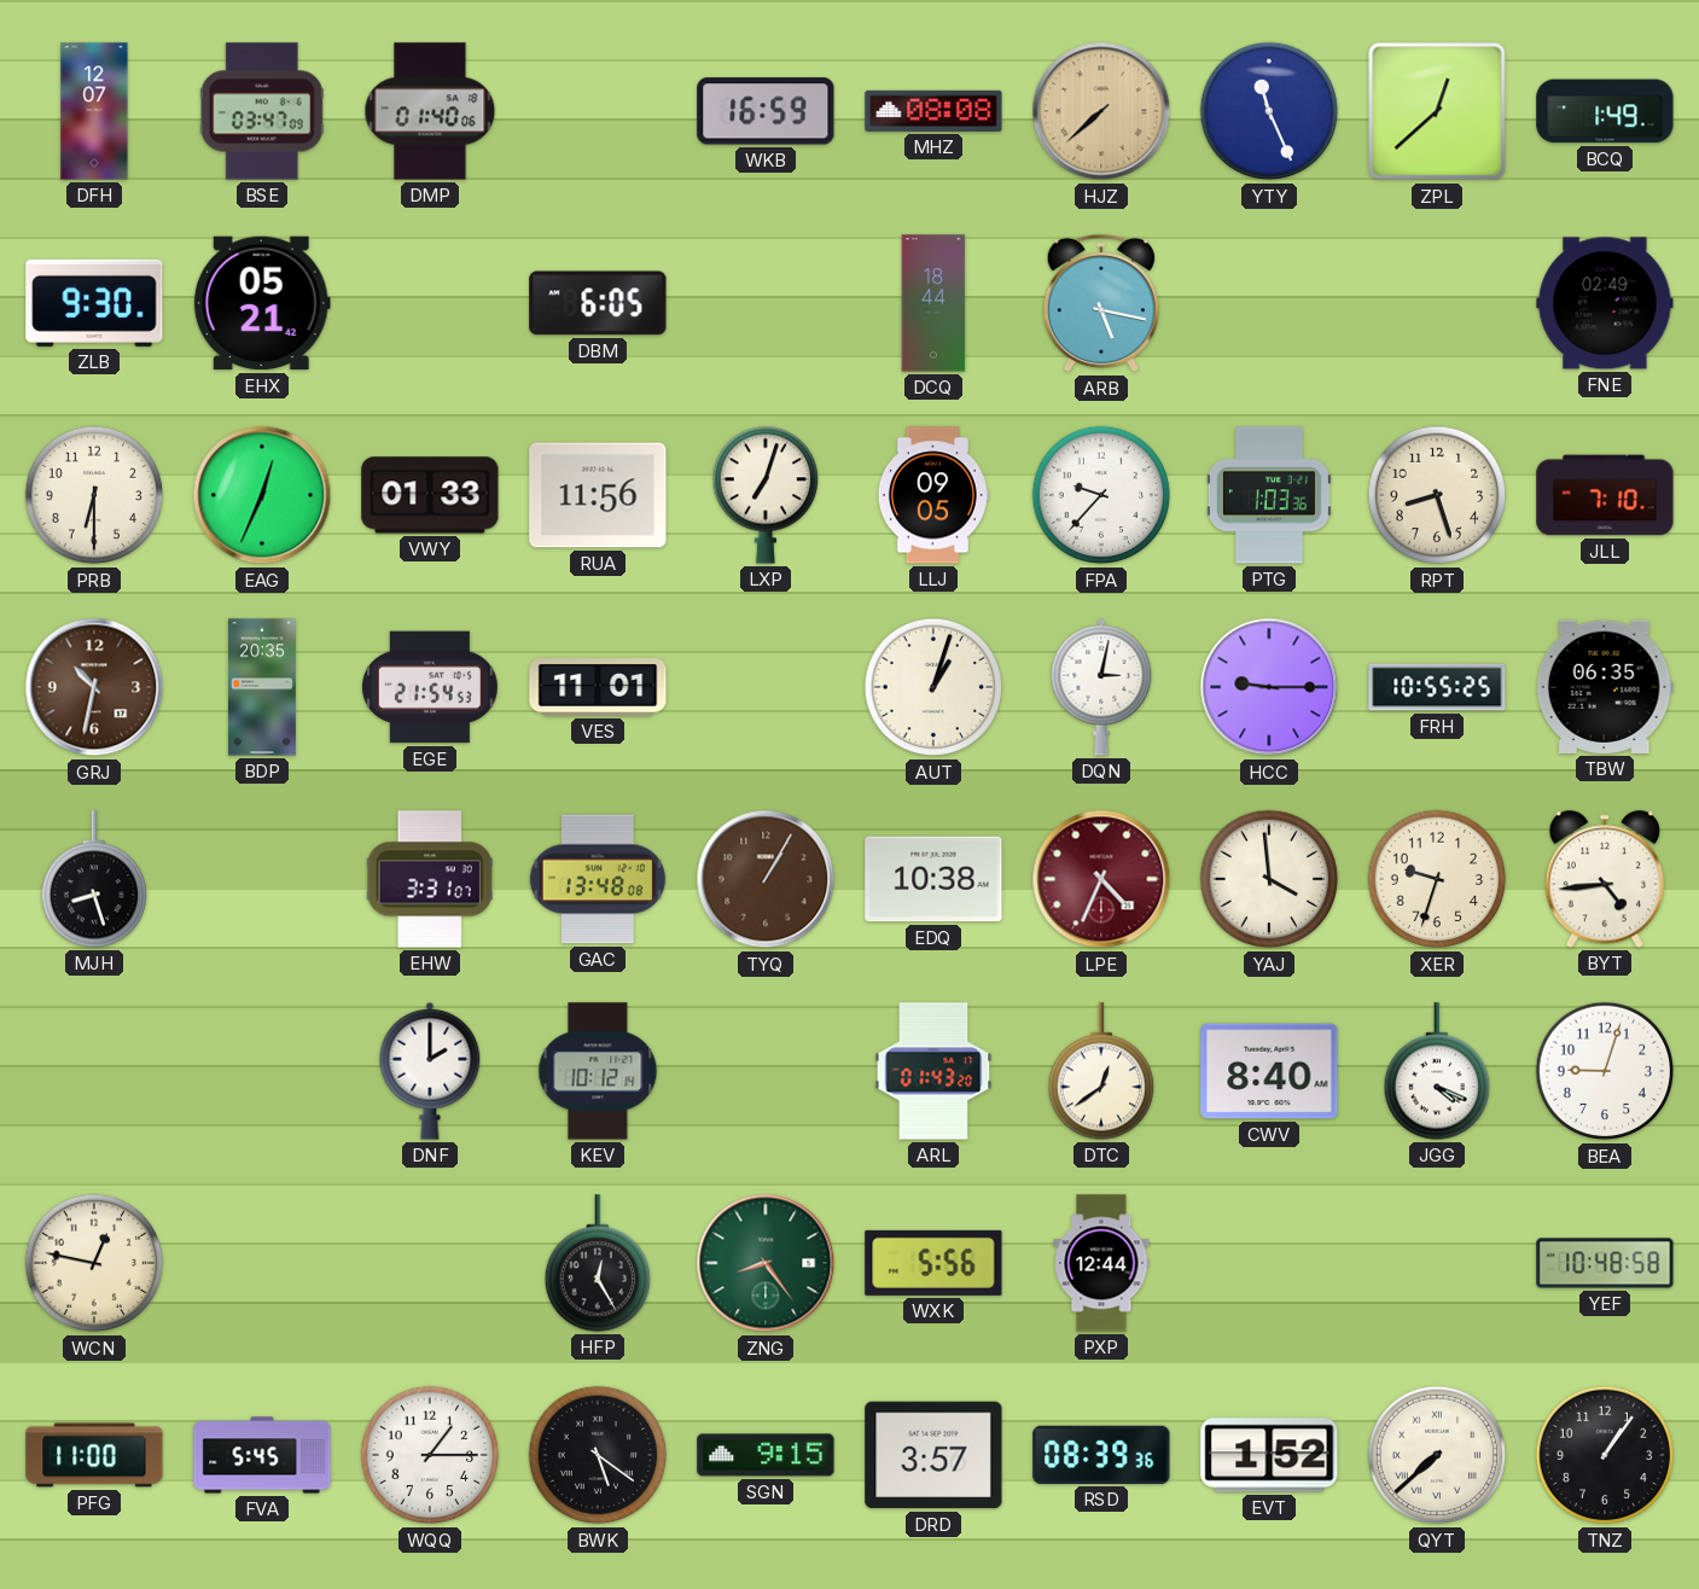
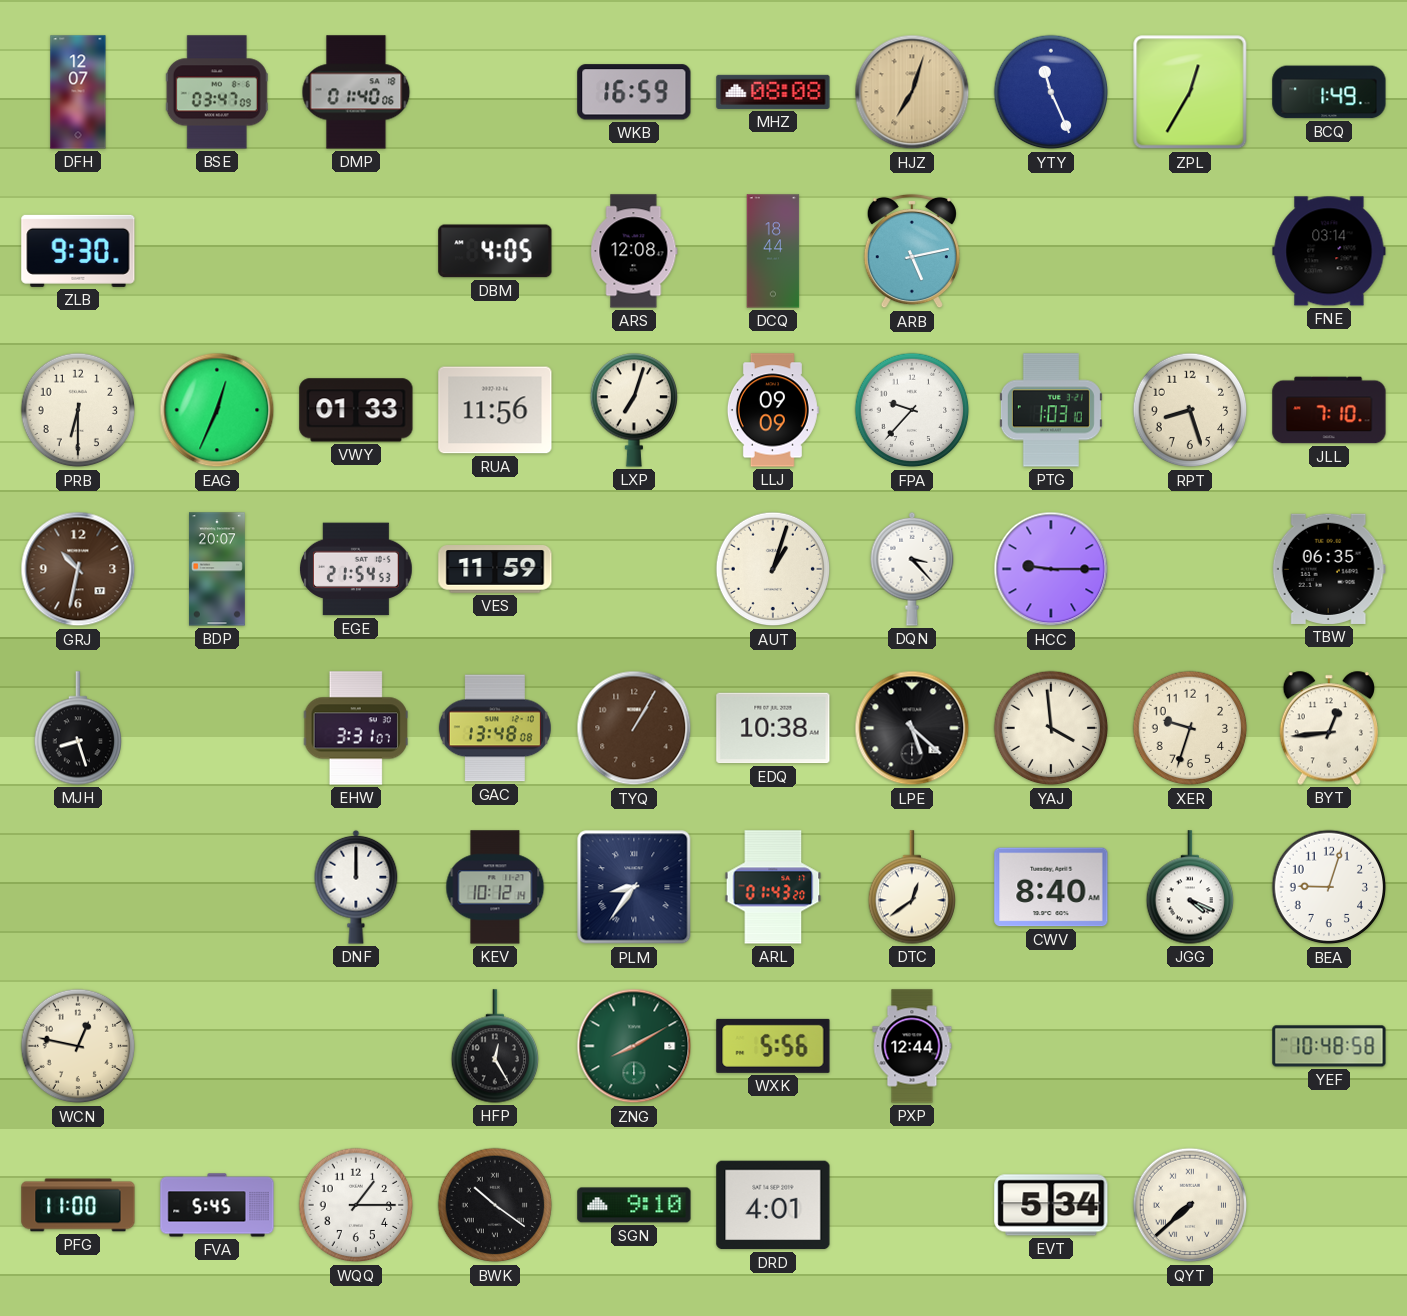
HJZ: 7:38 -> 7:03 (912, 92)
ZPL: 12:38 -> 12:35 (1190, 92)
EHX: 05:21 -> none (262, 303)
DBM: 6:05 -> 4:05 (495, 251)
ARS: none -> 12:08 (634, 251)
ARB: 5:17 -> 5:13 (912, 251)
FNE: 02:49 -> 03:14 (1329, 251)
LLJ: 09:05 -> 09:09 (773, 410)
PTG: 1:03:36 -> 1:03:10 (1051, 410)
BDP: 20:35 -> 20:07 (217, 569)
VES: 11:01 -> 11:59 (495, 569)
DQN: 3:02 -> 3:23 (912, 569)
FRH: 10:55 -> none (1437, 687)
LPE: 4:34 -> 5:22 (912, 728)
LPE dial: burgundy -> black (912, 728)
BYT: 4:44 -> 12:44 (1329, 728)
DNF: 2:00 -> 12:00 (356, 887)
PLM: none -> 8:36 (634, 887)
ZNG: 8:24 -> 8:10 (634, 1046)
BWK: 5:21 -> 10:21 (495, 1205)
SGN: 9:15 -> 9:10 (634, 1205)
DRD: 3:57 -> 4:01 (773, 1205)
RSD: 08:39 -> none (1101, 1455)
EVT: 1:52 -> 5:34 (1051, 1205)
TNZ: 1:06 -> none (1605, 1455)
